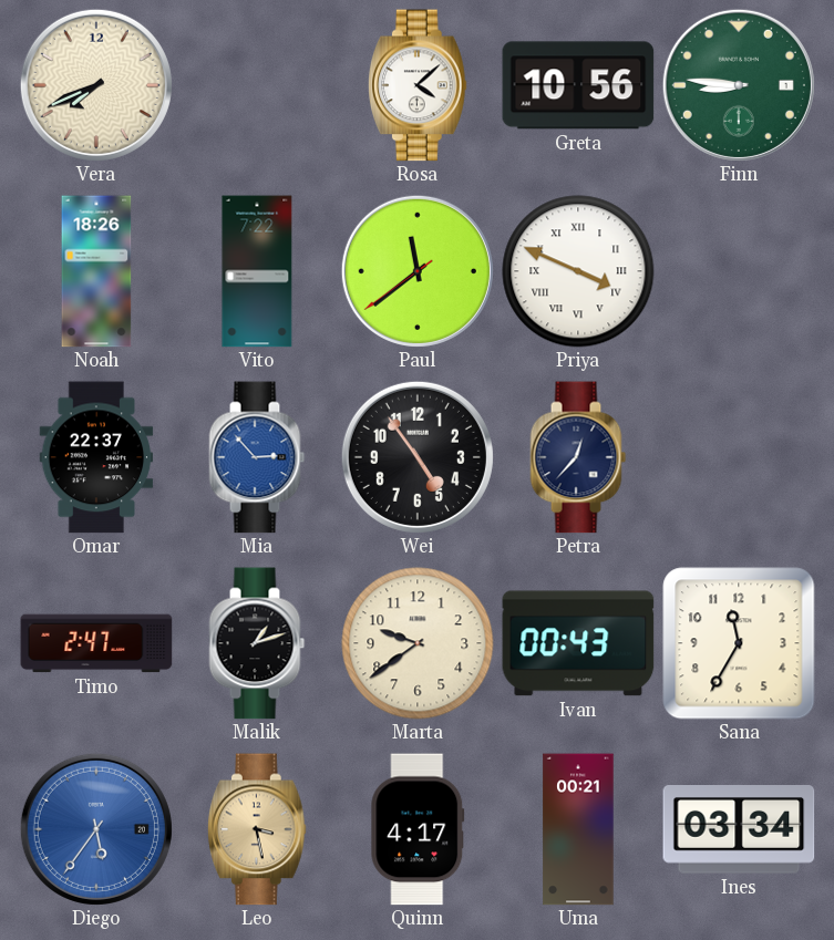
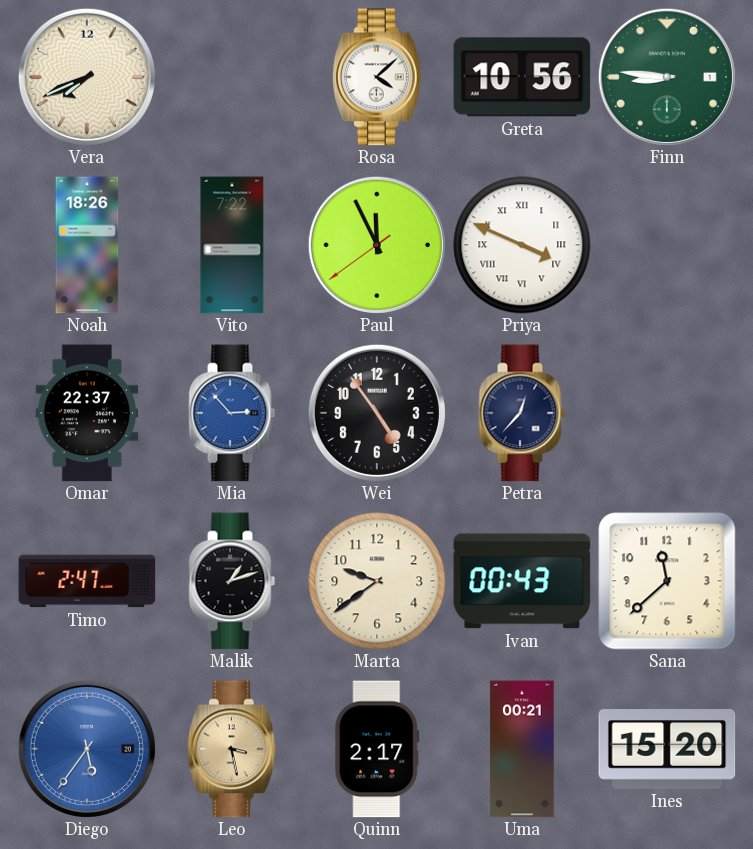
Paul: 11:38 -> 11:55 (377, 245)
Sana: 11:35 -> 11:38 (667, 581)
Quinn: 4:17 -> 2:17 (377, 749)
Ines: 03:34 -> 15:20 (667, 750)
